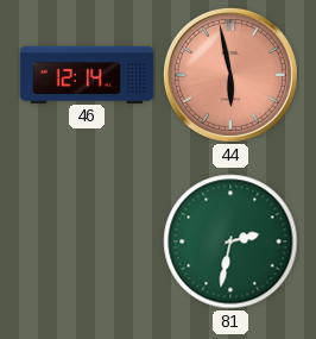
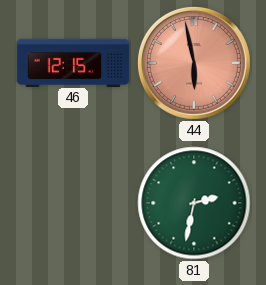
46: 12:14 -> 12:15 (73, 62)
